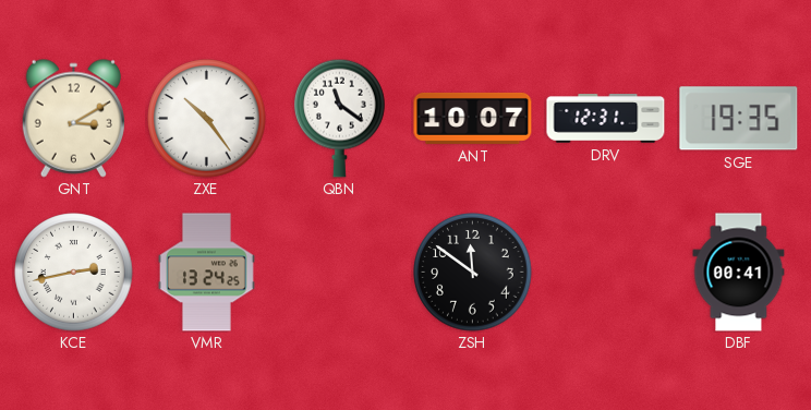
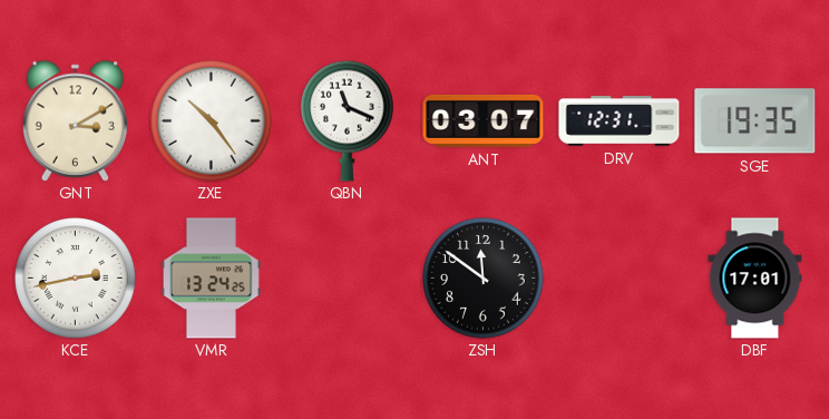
QBN: 11:21 -> 11:19 (348, 120)
ANT: 10:07 -> 03:07 (484, 120)
DBF: 00:41 -> 17:01 (755, 279)
